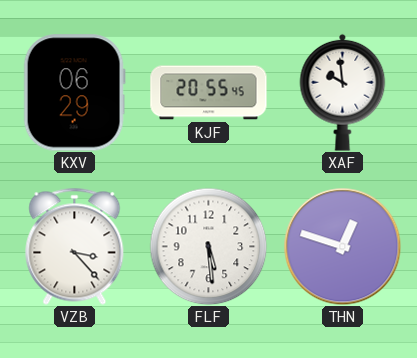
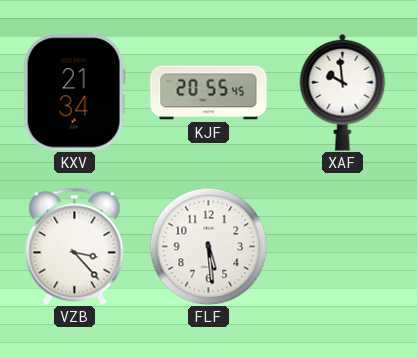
KXV: 06:29 -> 21:34 (74, 93)
THN: 12:48 -> none (342, 246)
